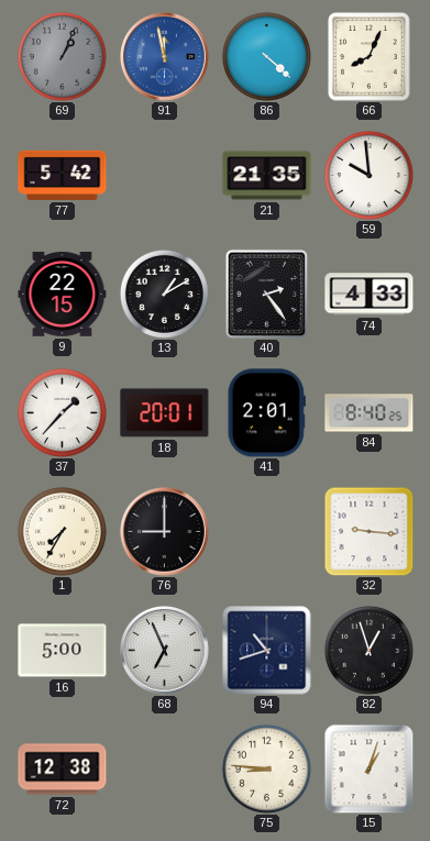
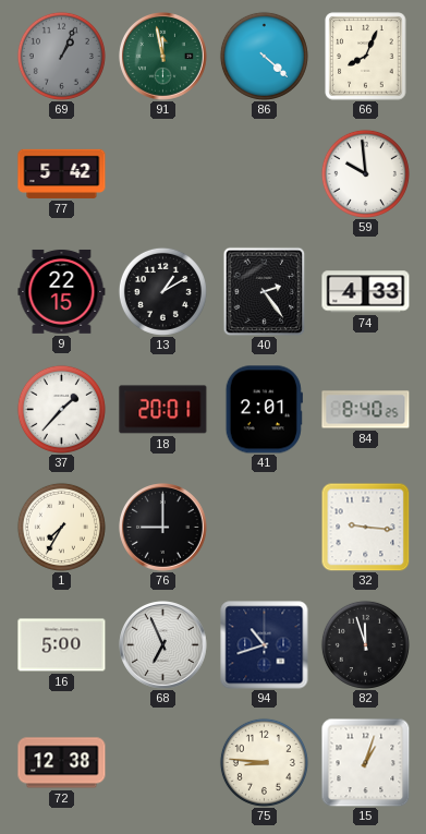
91 dial: blue -> green (163, 57)
21: 21:35 -> none (267, 176)
82: 12:57 -> 11:57 (365, 644)
